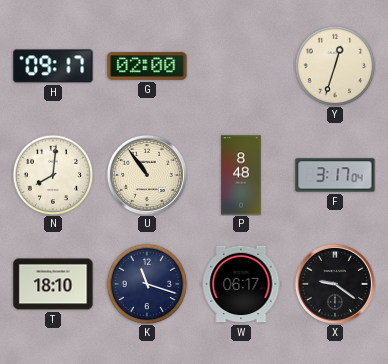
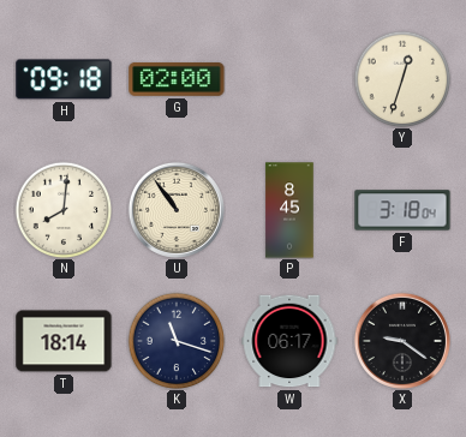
H: 09:17 -> 09:18 (64, 79)
P: 8:48 -> 8:45 (289, 210)
F: 3:17 -> 3:18 (402, 210)
T: 18:10 -> 18:14 (64, 341)
